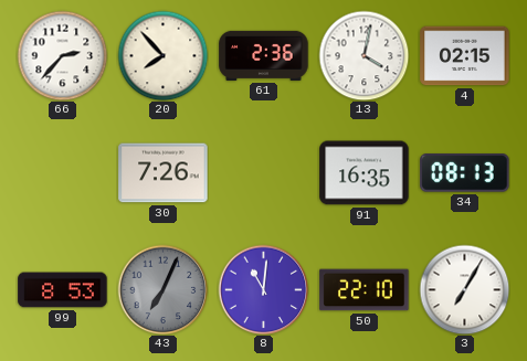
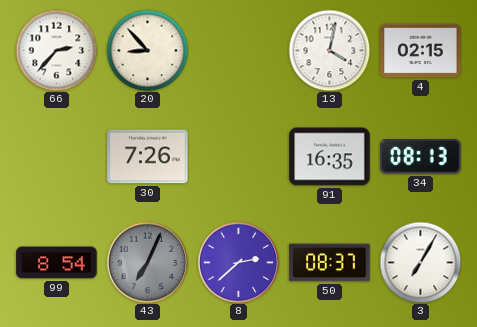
20: 7:53 -> 8:53 (147, 50)
61: 2:36 -> none (264, 55)
99: 8:53 -> 8:54 (57, 263)
8: 11:01 -> 2:38 (238, 262)
50: 22:10 -> 08:37 (330, 263)
